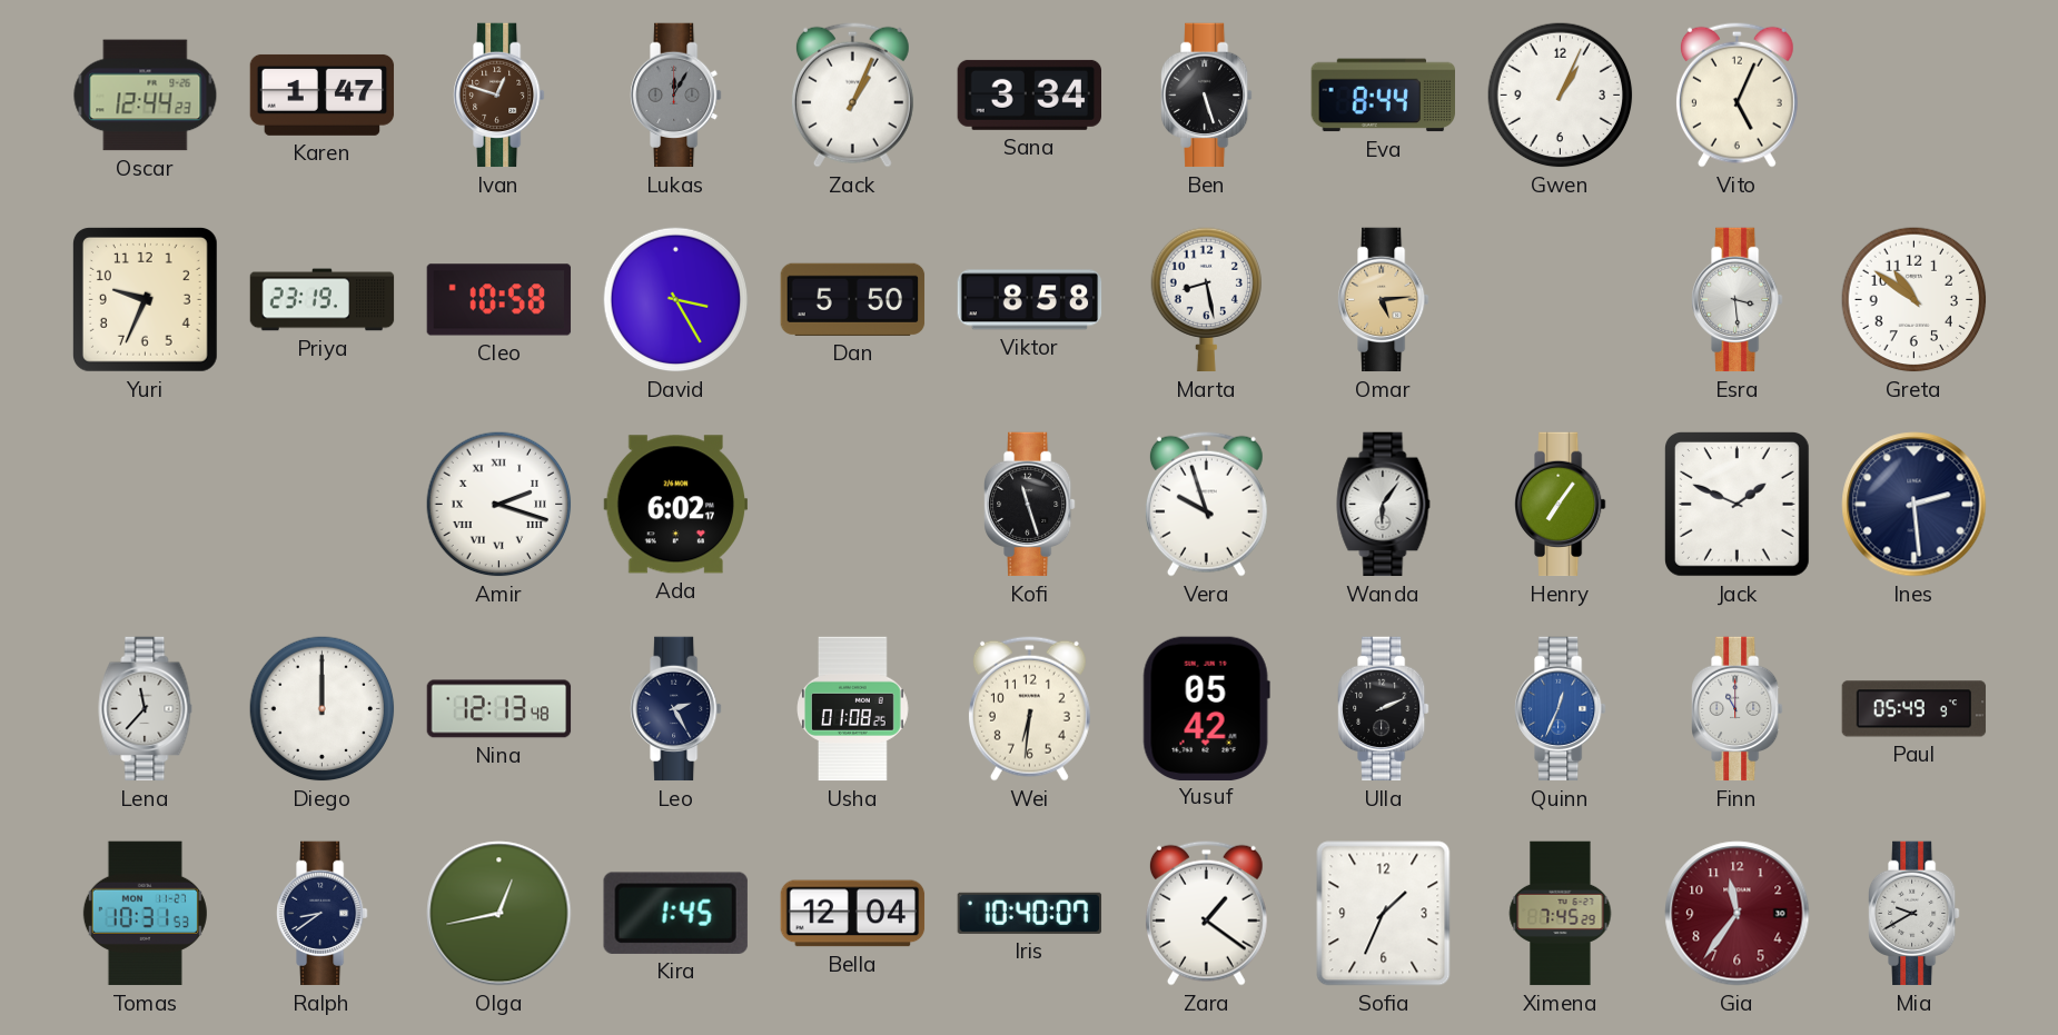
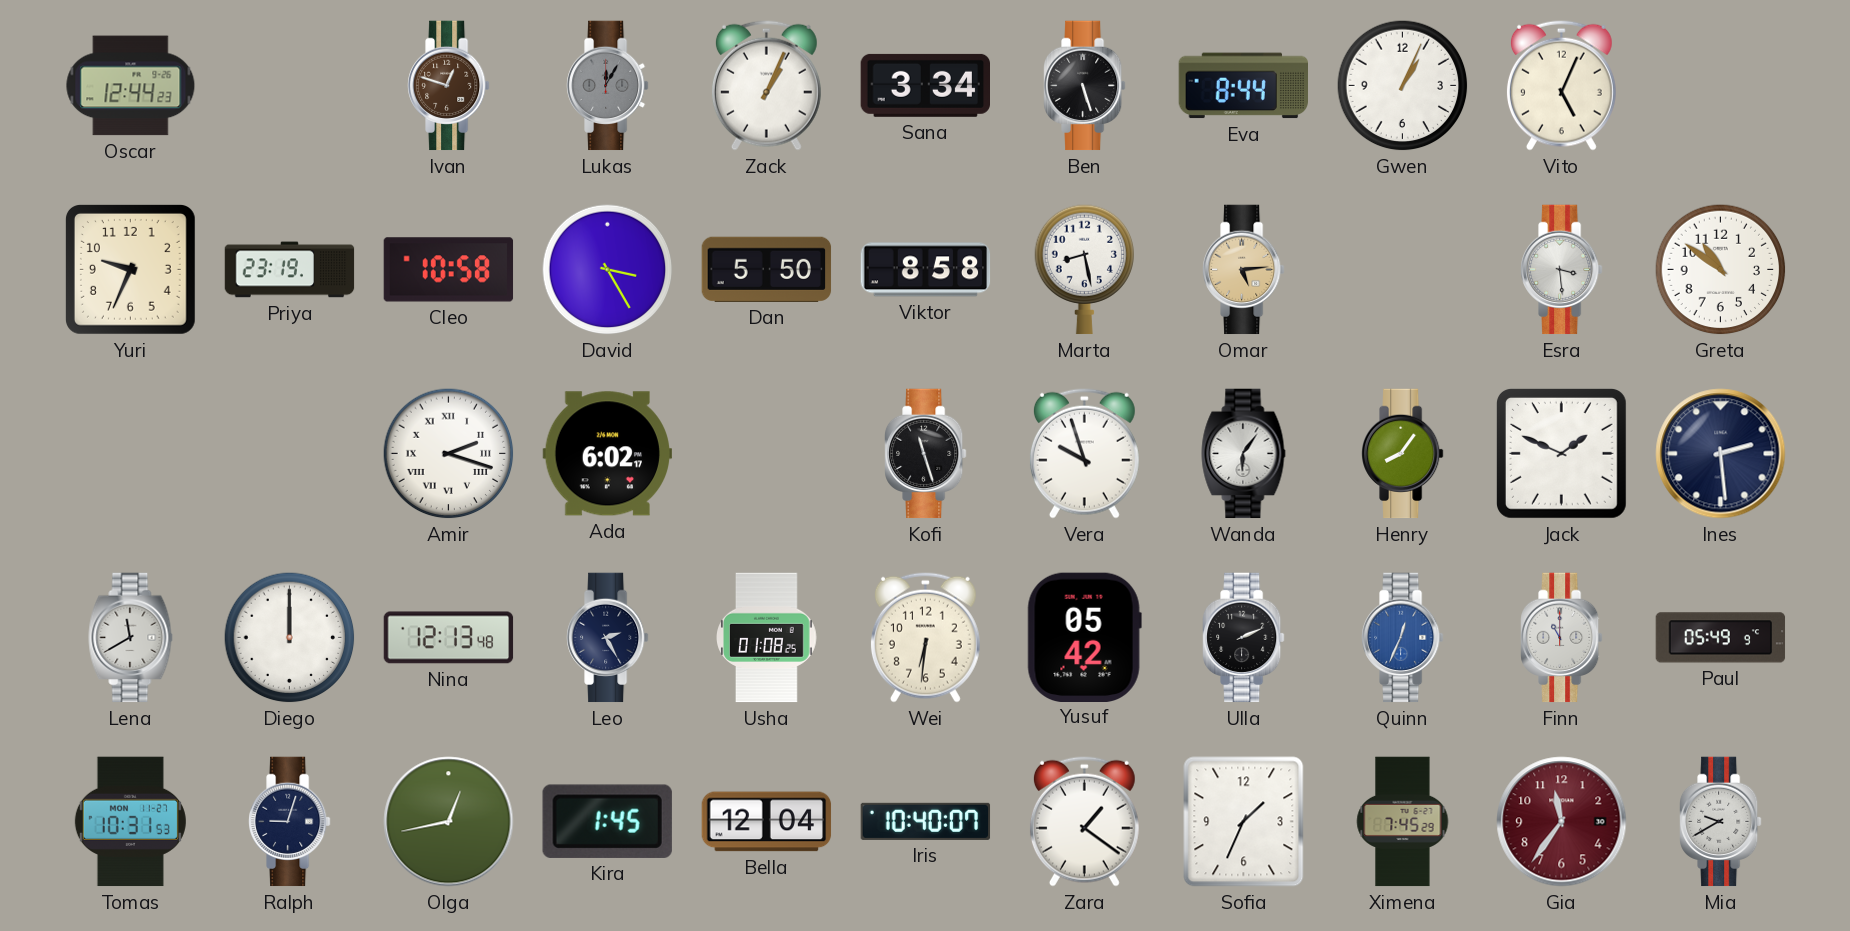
Karen: 1:47 -> none (323, 94)
Henry: 7:06 -> 8:06 (1403, 454)
Lena: 11:37 -> 11:40 (131, 638)
Ralph: 8:39 -> 9:03 (290, 822)
